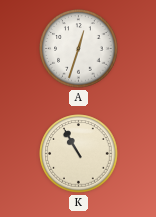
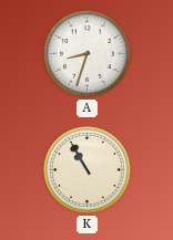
A: 12:33 -> 8:33 (88, 54)
